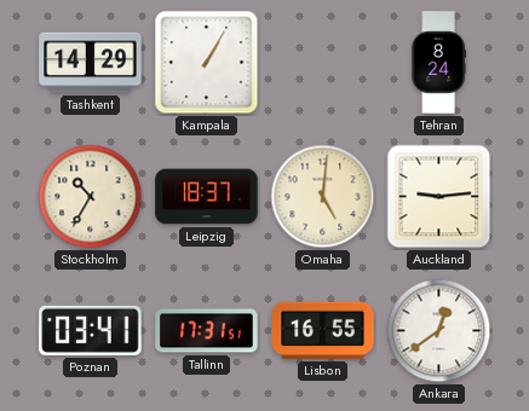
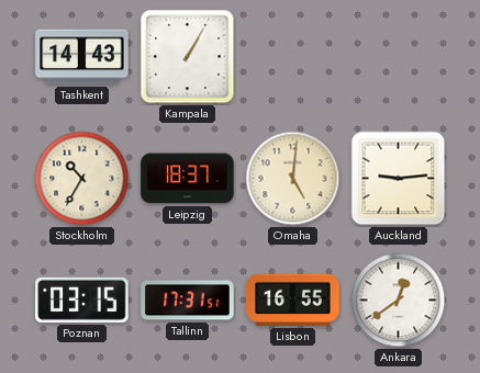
Tashkent: 14:29 -> 14:43 (82, 57)
Tehran: 8:24 -> none (438, 63)
Poznan: 03:41 -> 03:15 (82, 299)
